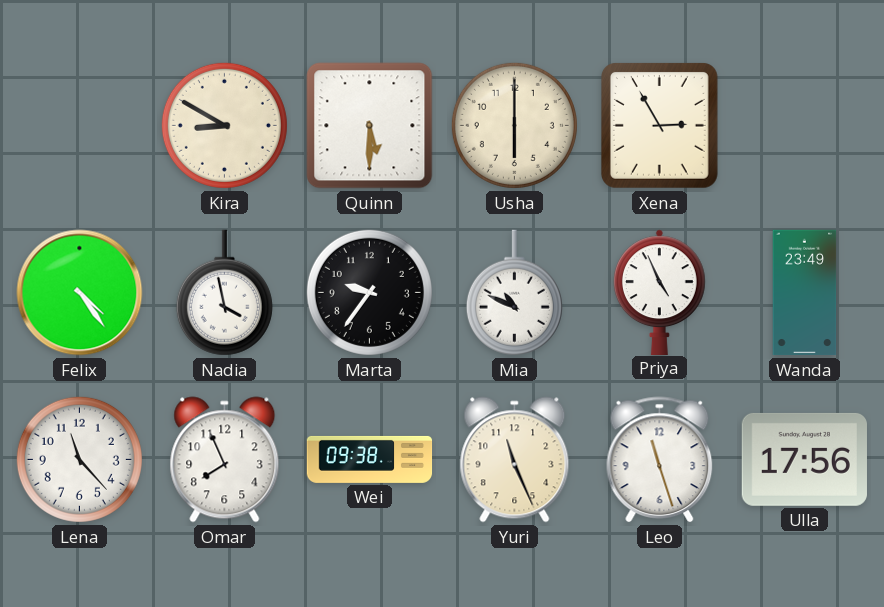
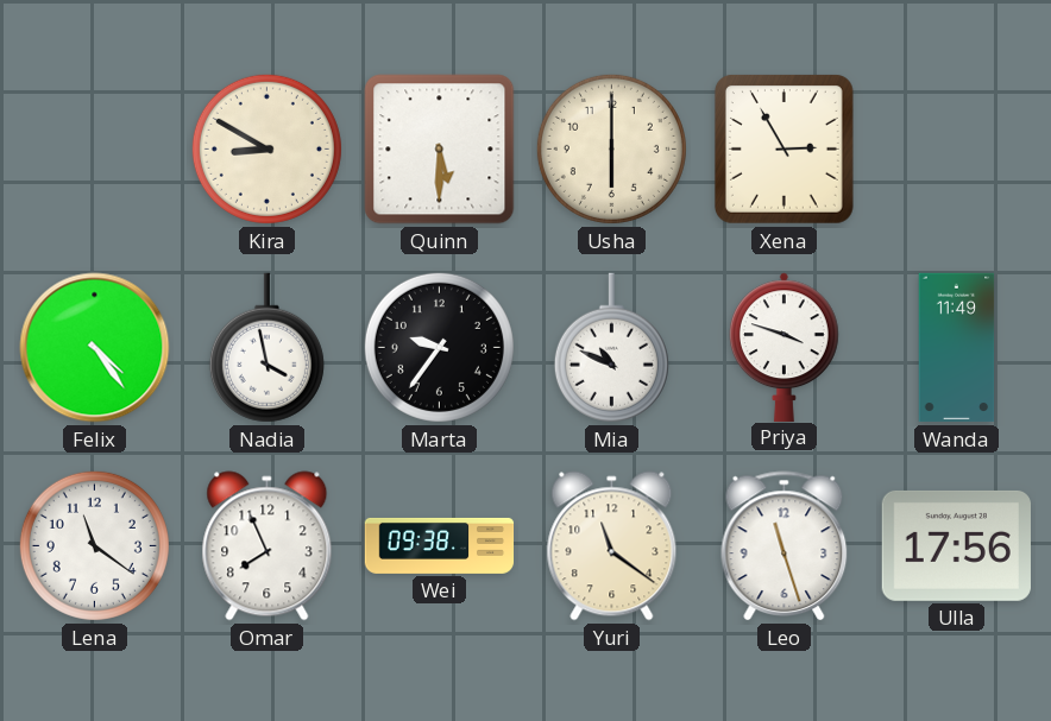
Priya: 4:56 -> 3:48 (783, 347)
Wanda: 23:49 -> 11:49 (957, 348)
Lena: 11:23 -> 11:21 (94, 545)
Yuri: 11:26 -> 11:21 (612, 546)
